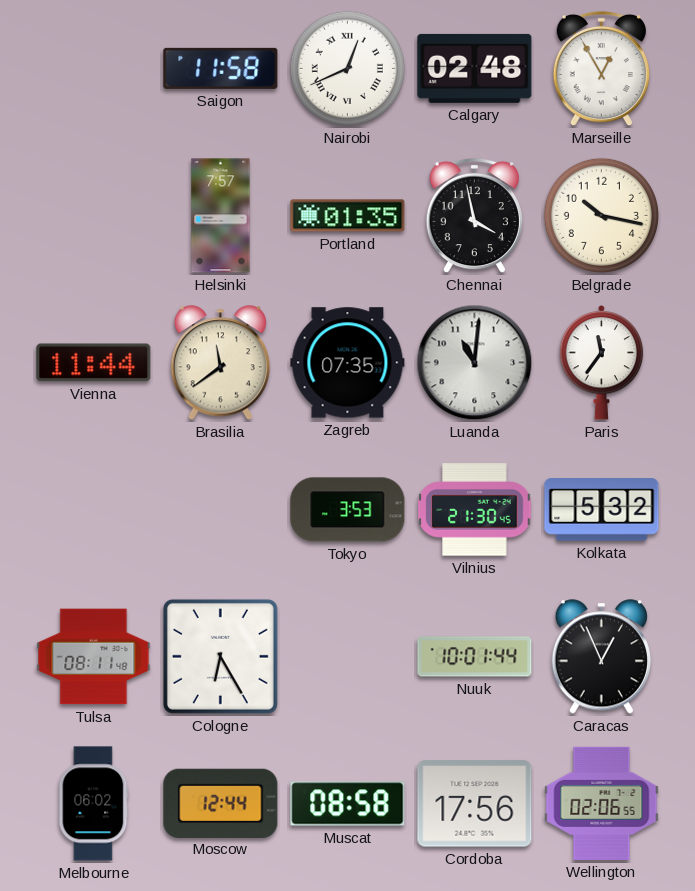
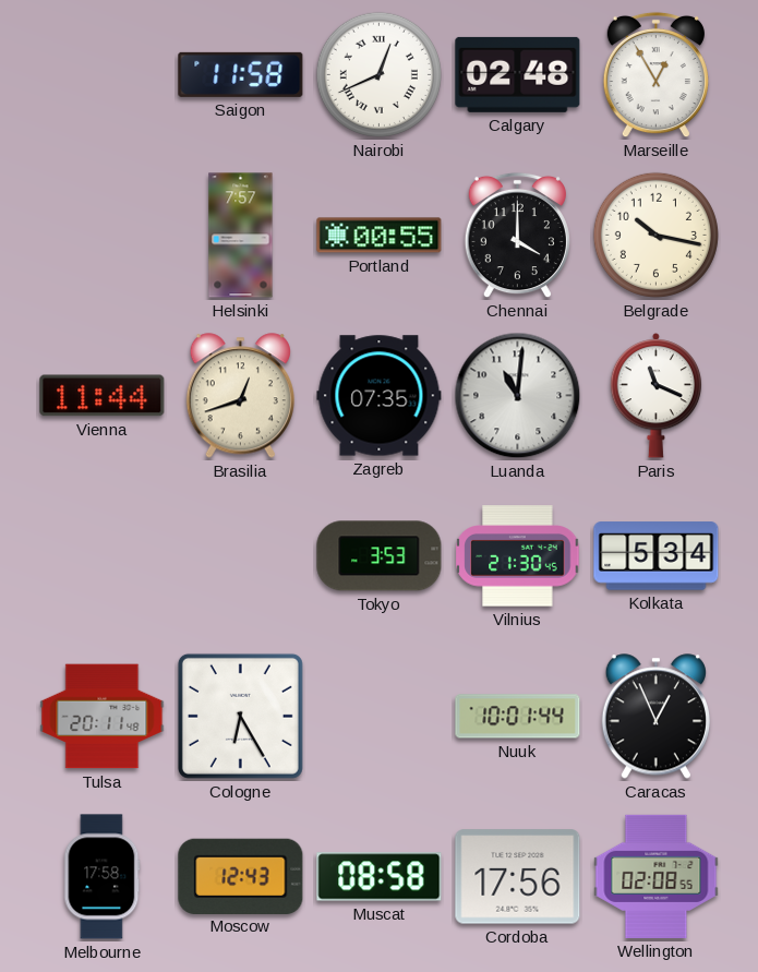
Portland: 01:35 -> 00:55 (380, 236)
Chennai: 3:58 -> 4:00 (517, 236)
Brasilia: 11:39 -> 12:42 (240, 396)
Paris: 11:36 -> 11:19 (657, 396)
Kolkata: 5:32 -> 5:34 (657, 556)
Tulsa: 08:11 -> 20:11 (103, 717)
Melbourne: 06:02 -> 17:58 (103, 877)
Moscow: 12:44 -> 12:43 (241, 876)
Wellington: 02:06 -> 02:08 (657, 876)
